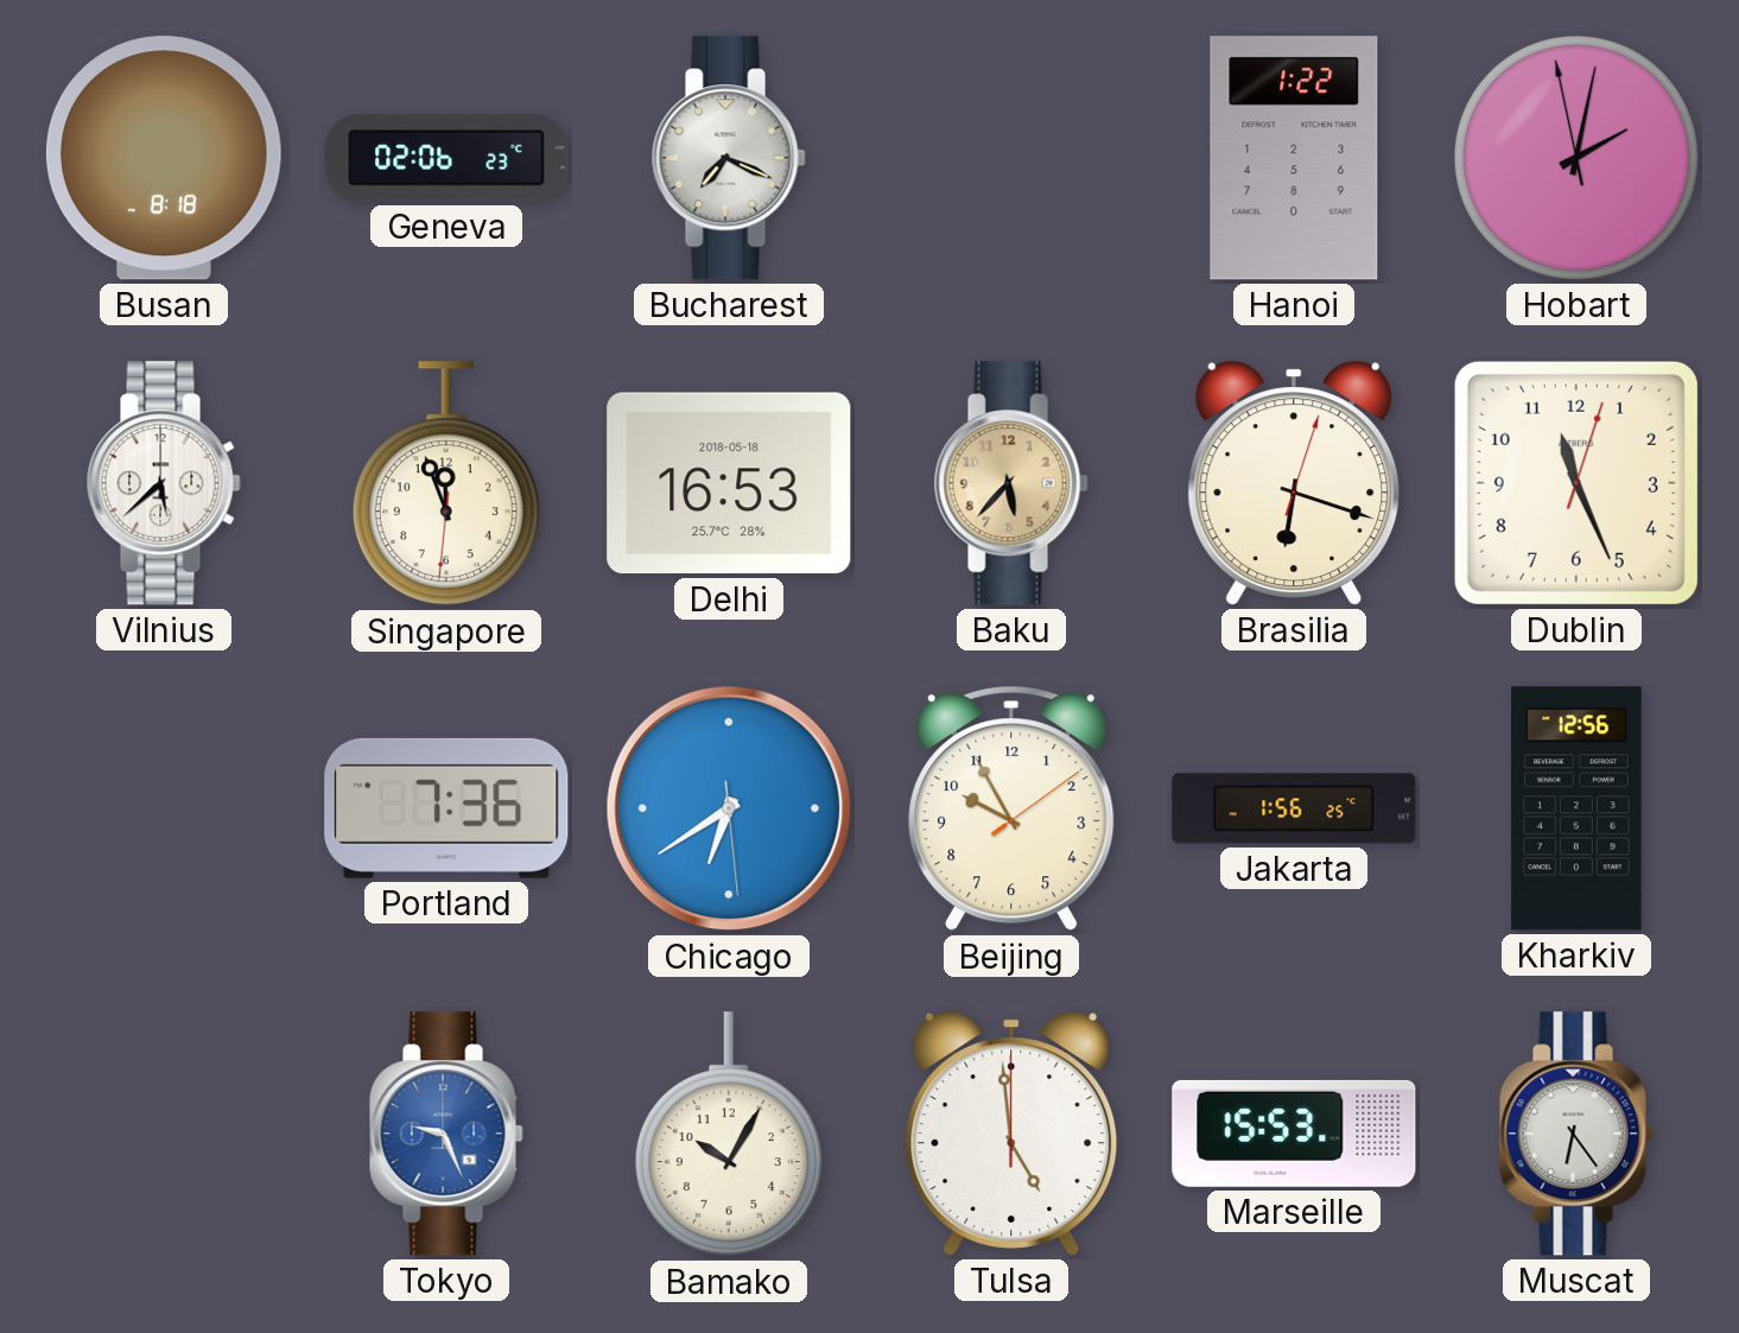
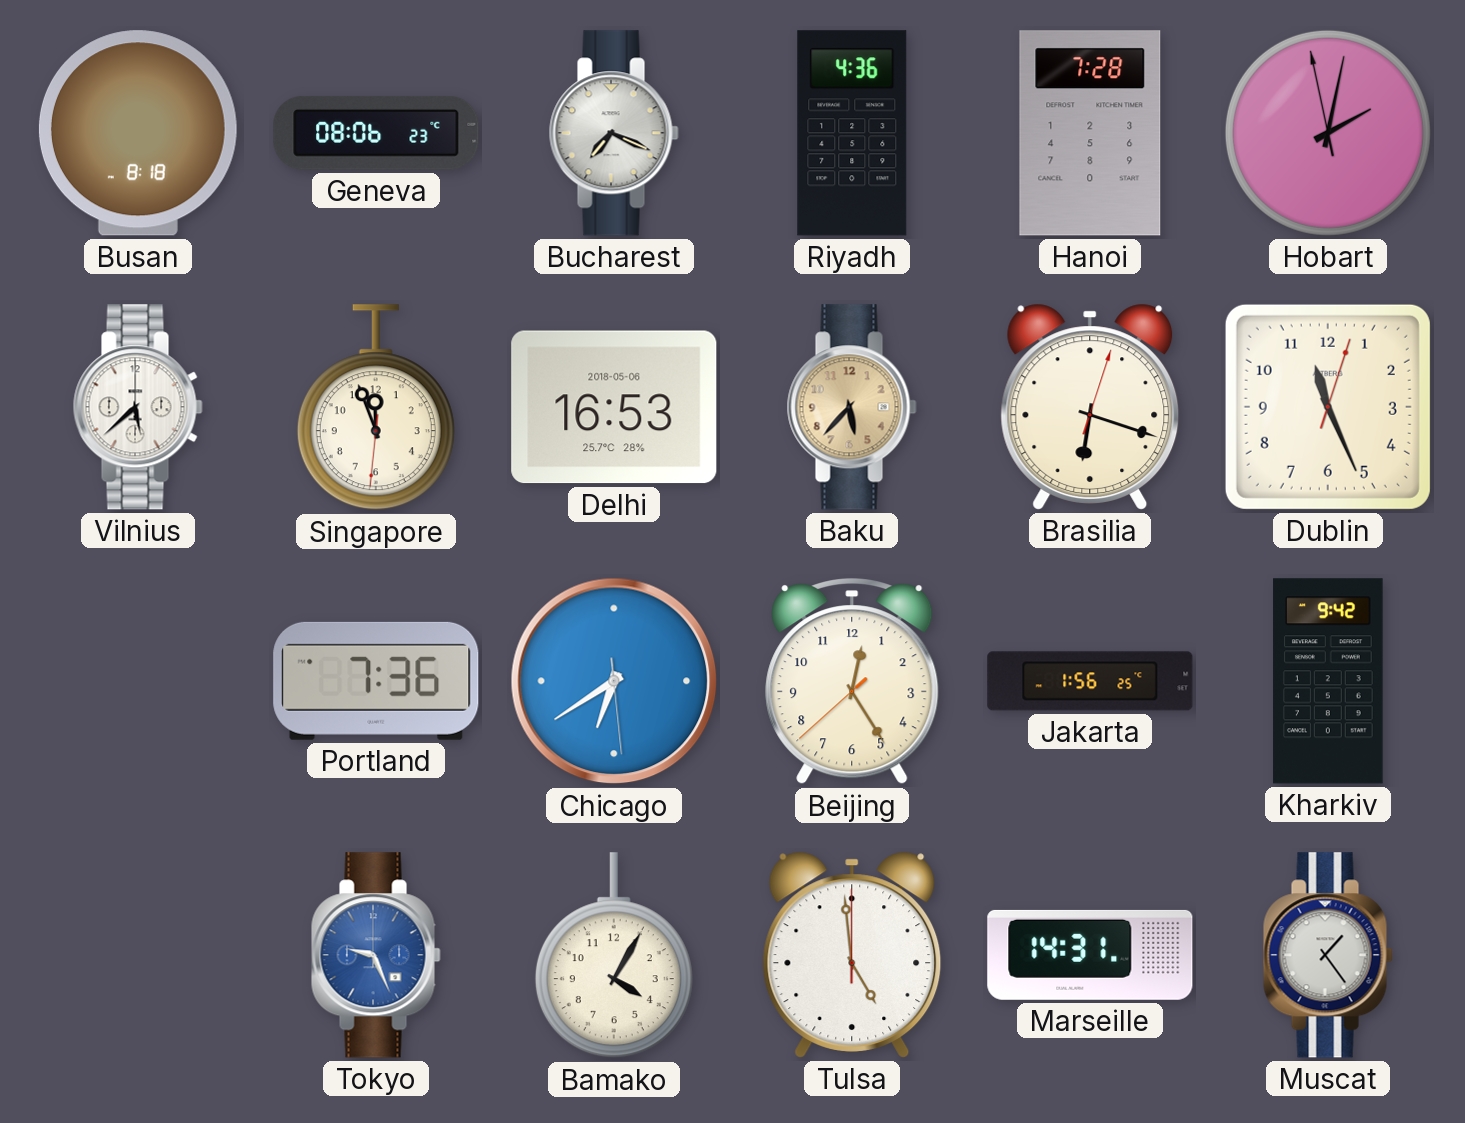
Geneva: 02:06 -> 08:06 (376, 133)
Riyadh: none -> 4:36 (852, 133)
Hanoi: 1:22 -> 7:28 (1090, 133)
Delhi date: 2018-05-18 -> 2018-05-06 (614, 407)
Beijing: 9:55 -> 12:24 (852, 682)
Kharkiv: 12:56 -> 9:42 (1328, 681)
Bamako: 10:05 -> 4:05 (614, 956)
Marseille: 15:53 -> 14:31 (1090, 955)
Muscat: 6:24 -> 1:24 (1328, 955)
